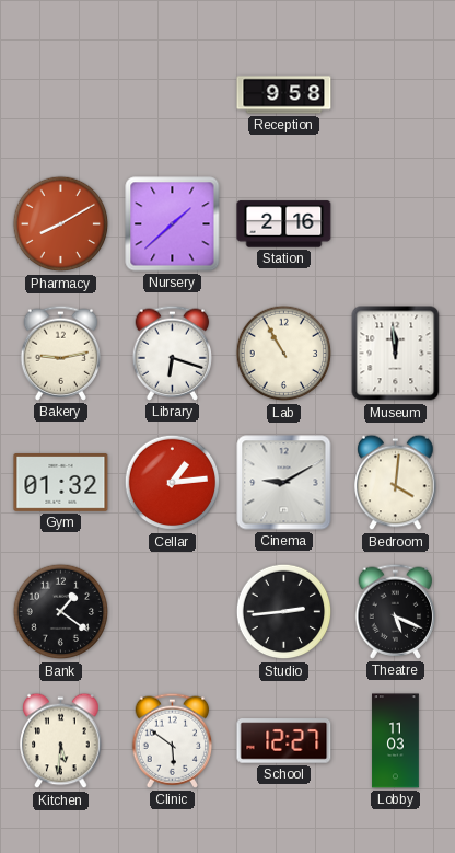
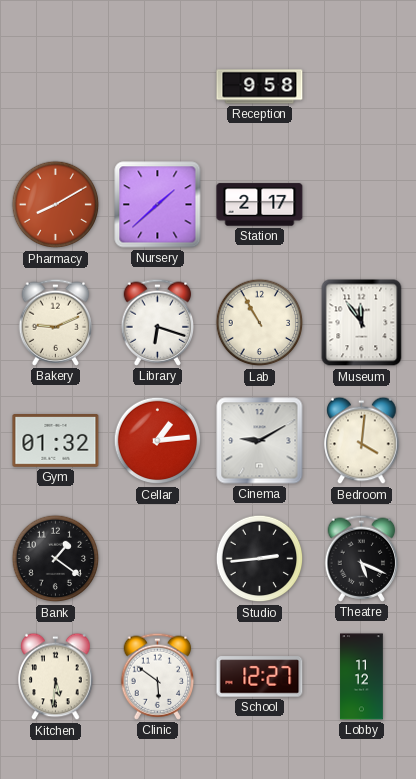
Station: 2:16 -> 2:17 (260, 205)
Bakery: 9:13 -> 9:11 (56, 322)
Museum: 11:59 -> 11:54 (362, 323)
Lobby: 11:03 -> 11:12 (362, 677)
